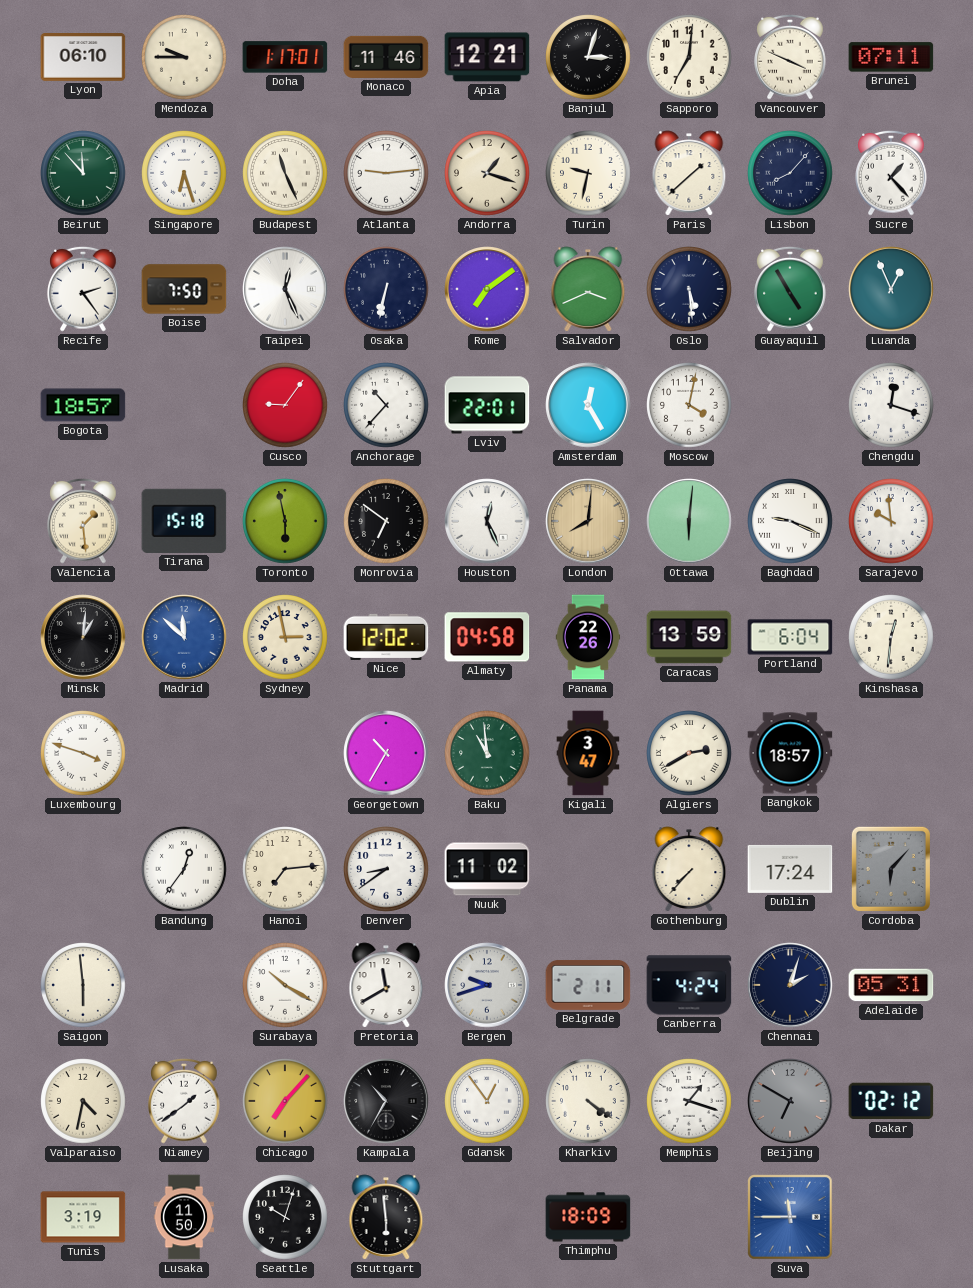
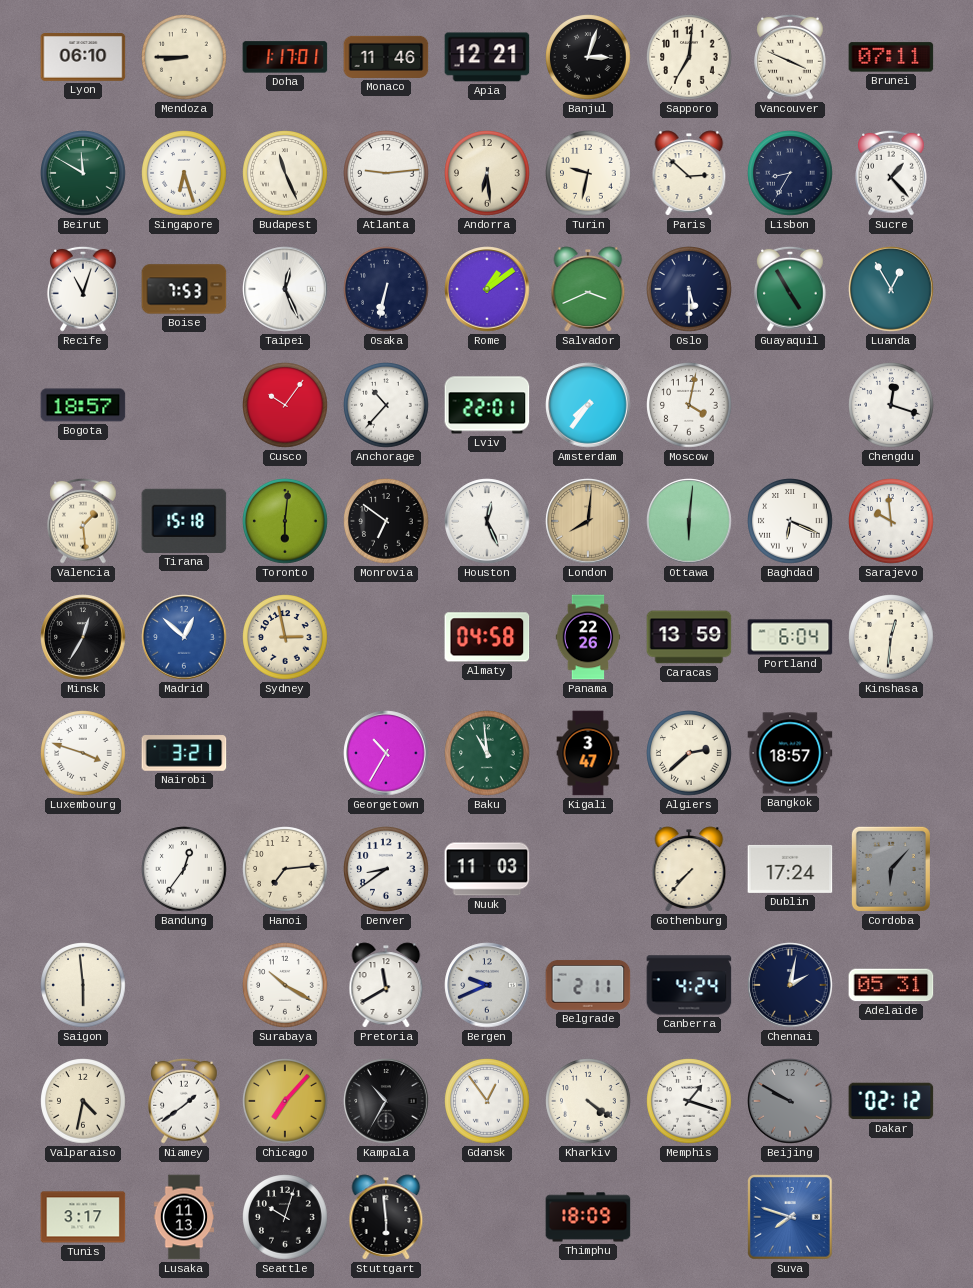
Mendoza: 9:45 -> 8:45 (184, 57)
Beirut: 11:53 -> 11:50 (83, 173)
Andorra: 1:18 -> 6:29 (487, 173)
Paris: 1:38 -> 2:52 (689, 173)
Lisbon: 8:07 -> 8:35 (790, 173)
Recife: 2:24 -> 11:03 (83, 289)
Boise: 7:50 -> 7:53 (184, 289)
Rome: 7:09 -> 1:09 (487, 289)
Oslo: 5:29 -> 5:30 (689, 289)
Luanda: 12:56 -> 12:55 (891, 289)
Cusco: 9:06 -> 10:06 (285, 405)
Amsterdam: 12:25 -> 7:36 (588, 405)
Toronto: 5:58 -> 6:01 (285, 521)
Baghdad: 9:19 -> 6:19 (790, 521)
Minsk: 1:01 -> 12:35 (83, 637)
Madrid: 11:52 -> 12:52 (184, 637)
Nice: 12:02 -> none (386, 637)
Nairobi: none -> 3:21 (184, 753)
Algiers: 2:40 -> 2:38 (689, 753)
Nuuk: 11:02 -> 11:03 (487, 869)
Bergen: 9:42 -> 9:41 (487, 985)
Chennai: 2:03 -> 2:02 (790, 985)
Beijing: 6:50 -> 9:50 (790, 1101)
Tunis: 3:19 -> 3:17 (83, 1217)
Lusaka: 11:50 -> 11:13 (183, 1217)
Suva: 11:45 -> 7:48 (791, 1218)
